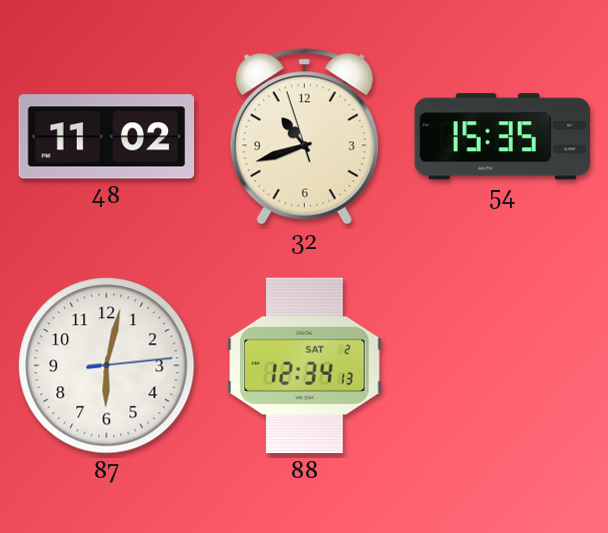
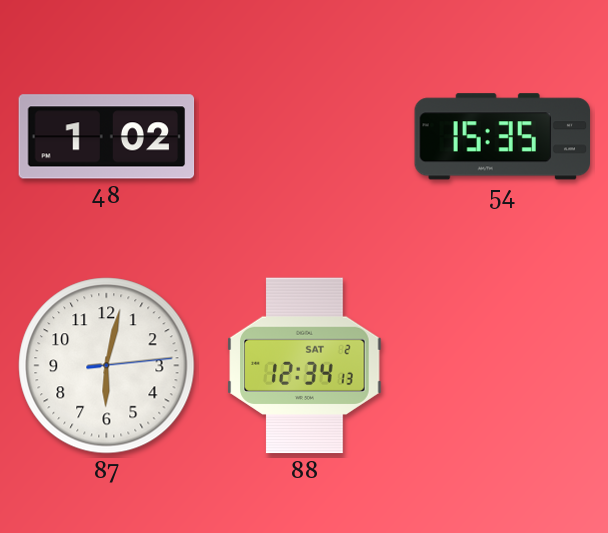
48: 11:02 -> 1:02 (107, 137)
32: 10:41 -> none (304, 137)
